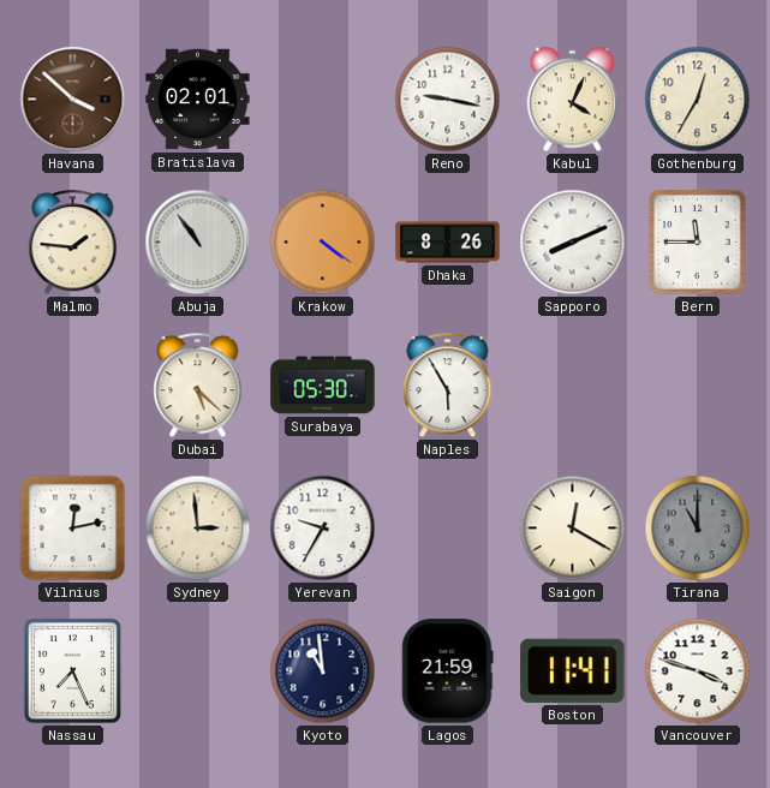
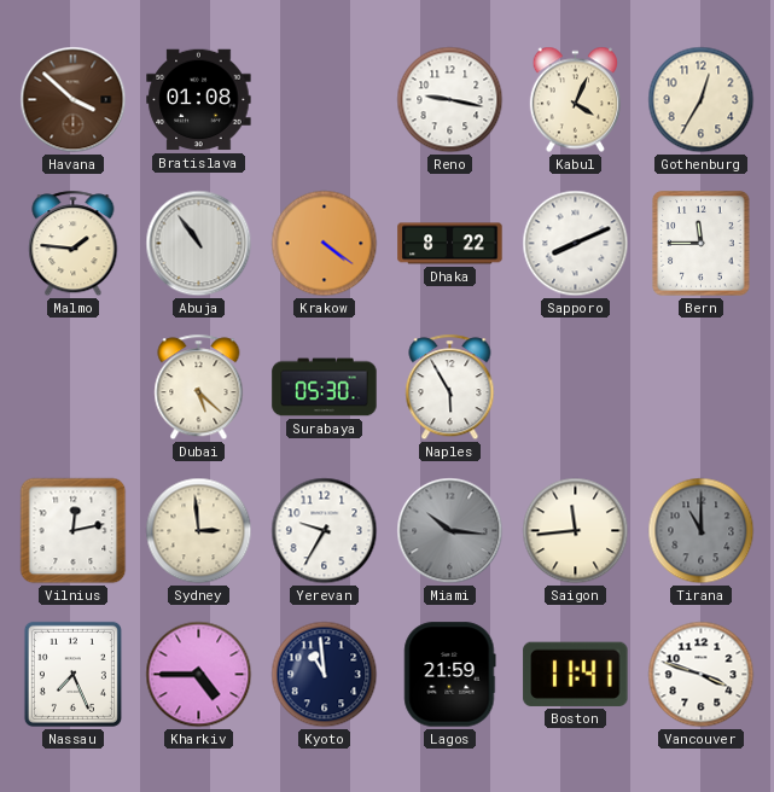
Bratislava: 02:01 -> 01:08 (199, 100)
Dhaka: 8:26 -> 8:22 (450, 244)
Miami: none -> 10:16 (450, 531)
Saigon: 12:20 -> 11:44 (576, 531)
Kharkiv: none -> 4:45 (199, 675)
